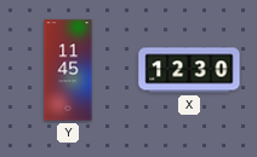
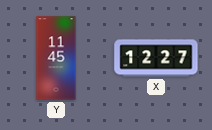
X: 12:30 -> 12:27 (156, 58)
